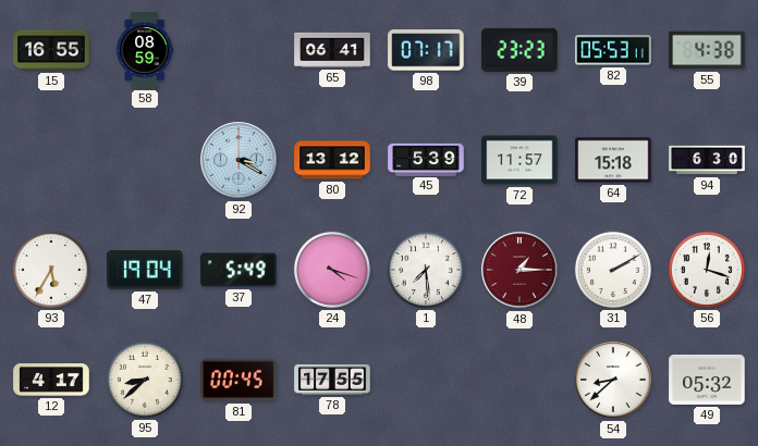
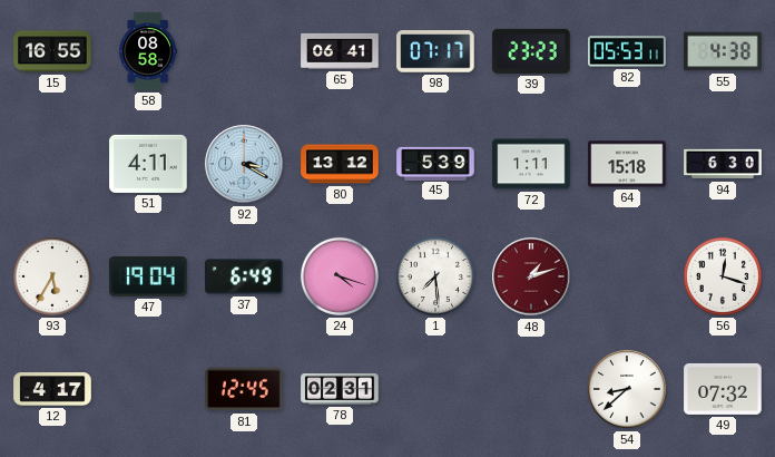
58: 08:59 -> 08:58 (148, 51)
51: none -> 4:11 (148, 164)
72: 11:57 -> 1:11 (531, 164)
37: 5:49 -> 6:49 (244, 276)
48: 1:15 -> 1:12 (531, 276)
31: 2:10 -> none (613, 270)
95: 8:38 -> none (145, 380)
81: 00:45 -> 12:45 (244, 389)
78: 17:55 -> 02:31 (340, 389)
49: 05:32 -> 07:32 (723, 389)
